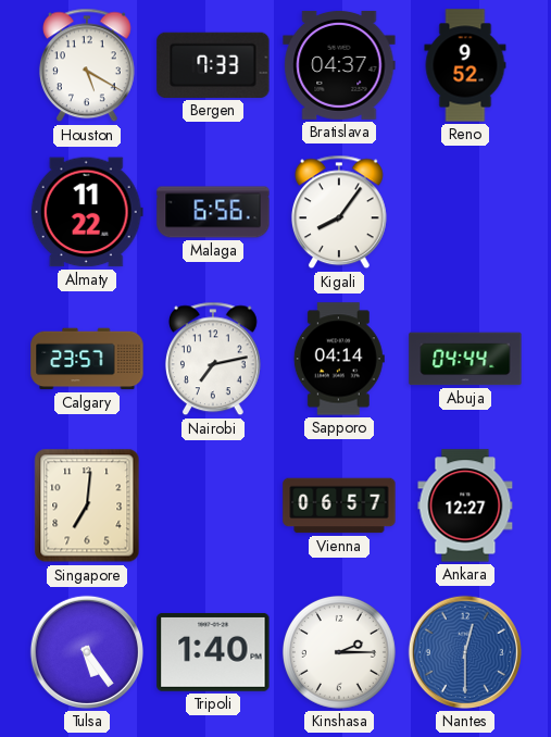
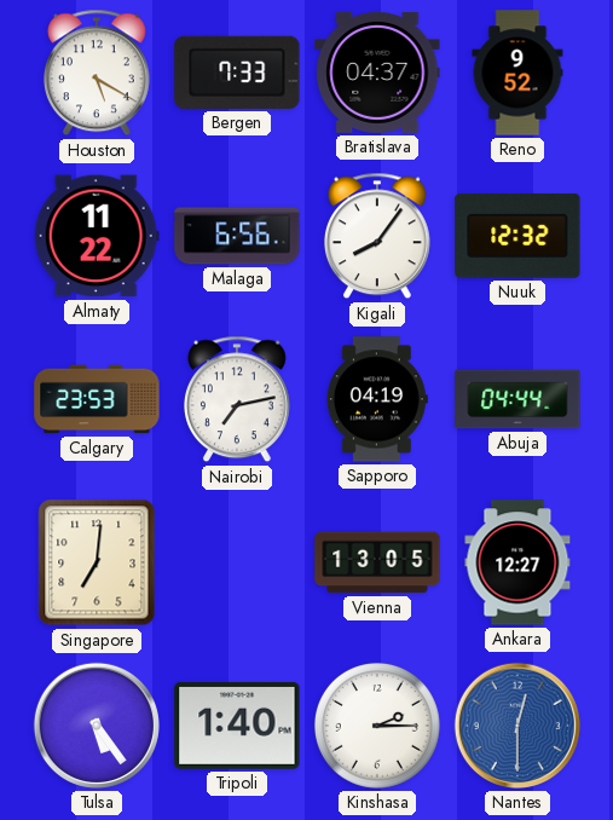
Nuuk: none -> 12:32 (517, 236)
Calgary: 23:57 -> 23:53 (97, 399)
Sapporo: 04:14 -> 04:19 (377, 399)
Vienna: 06:57 -> 13:05 (377, 562)
